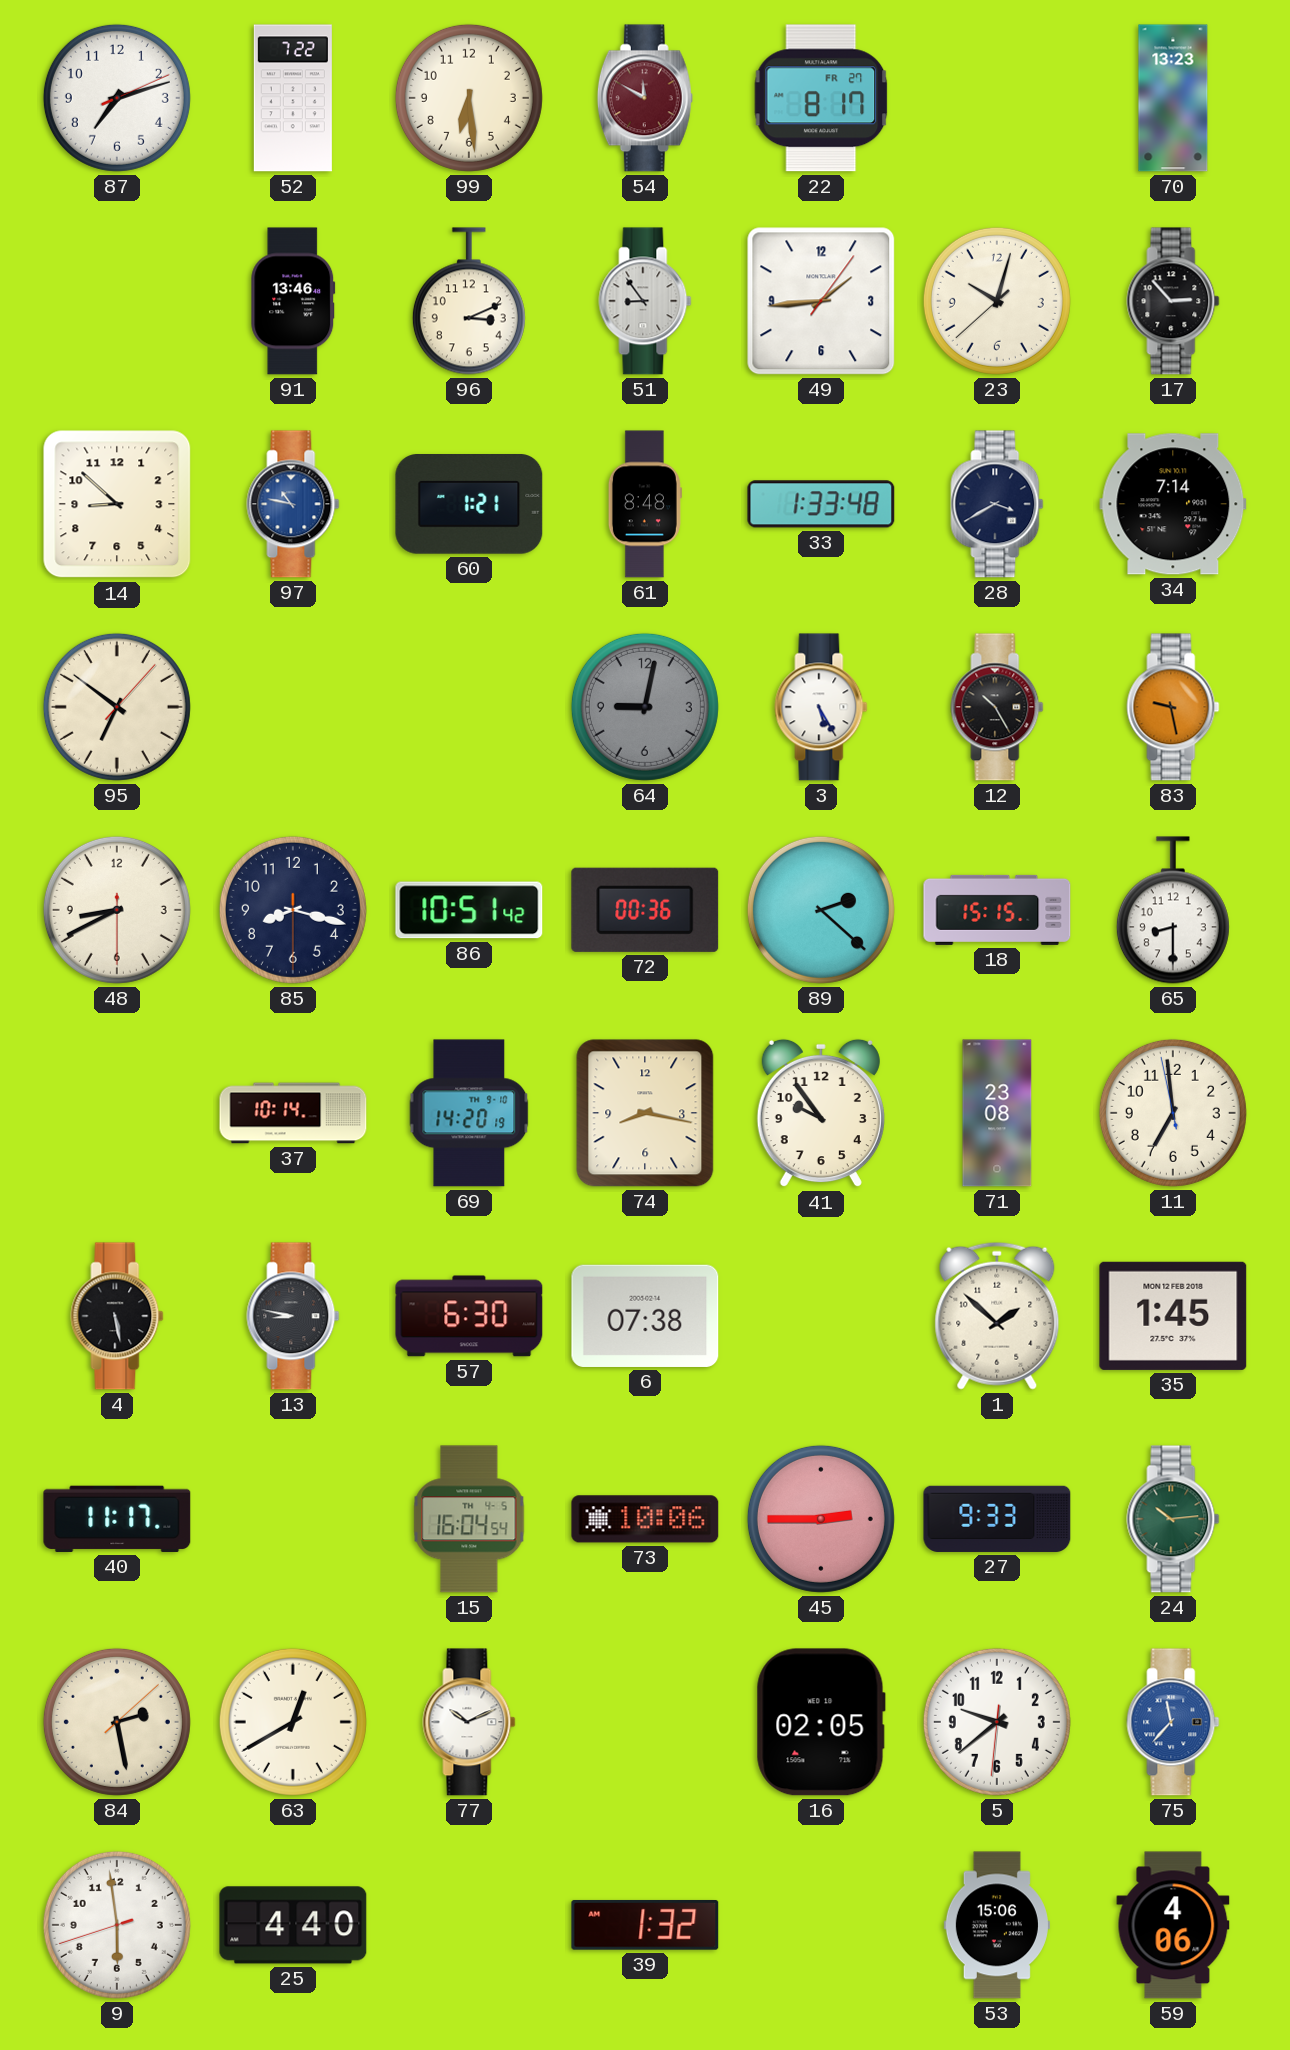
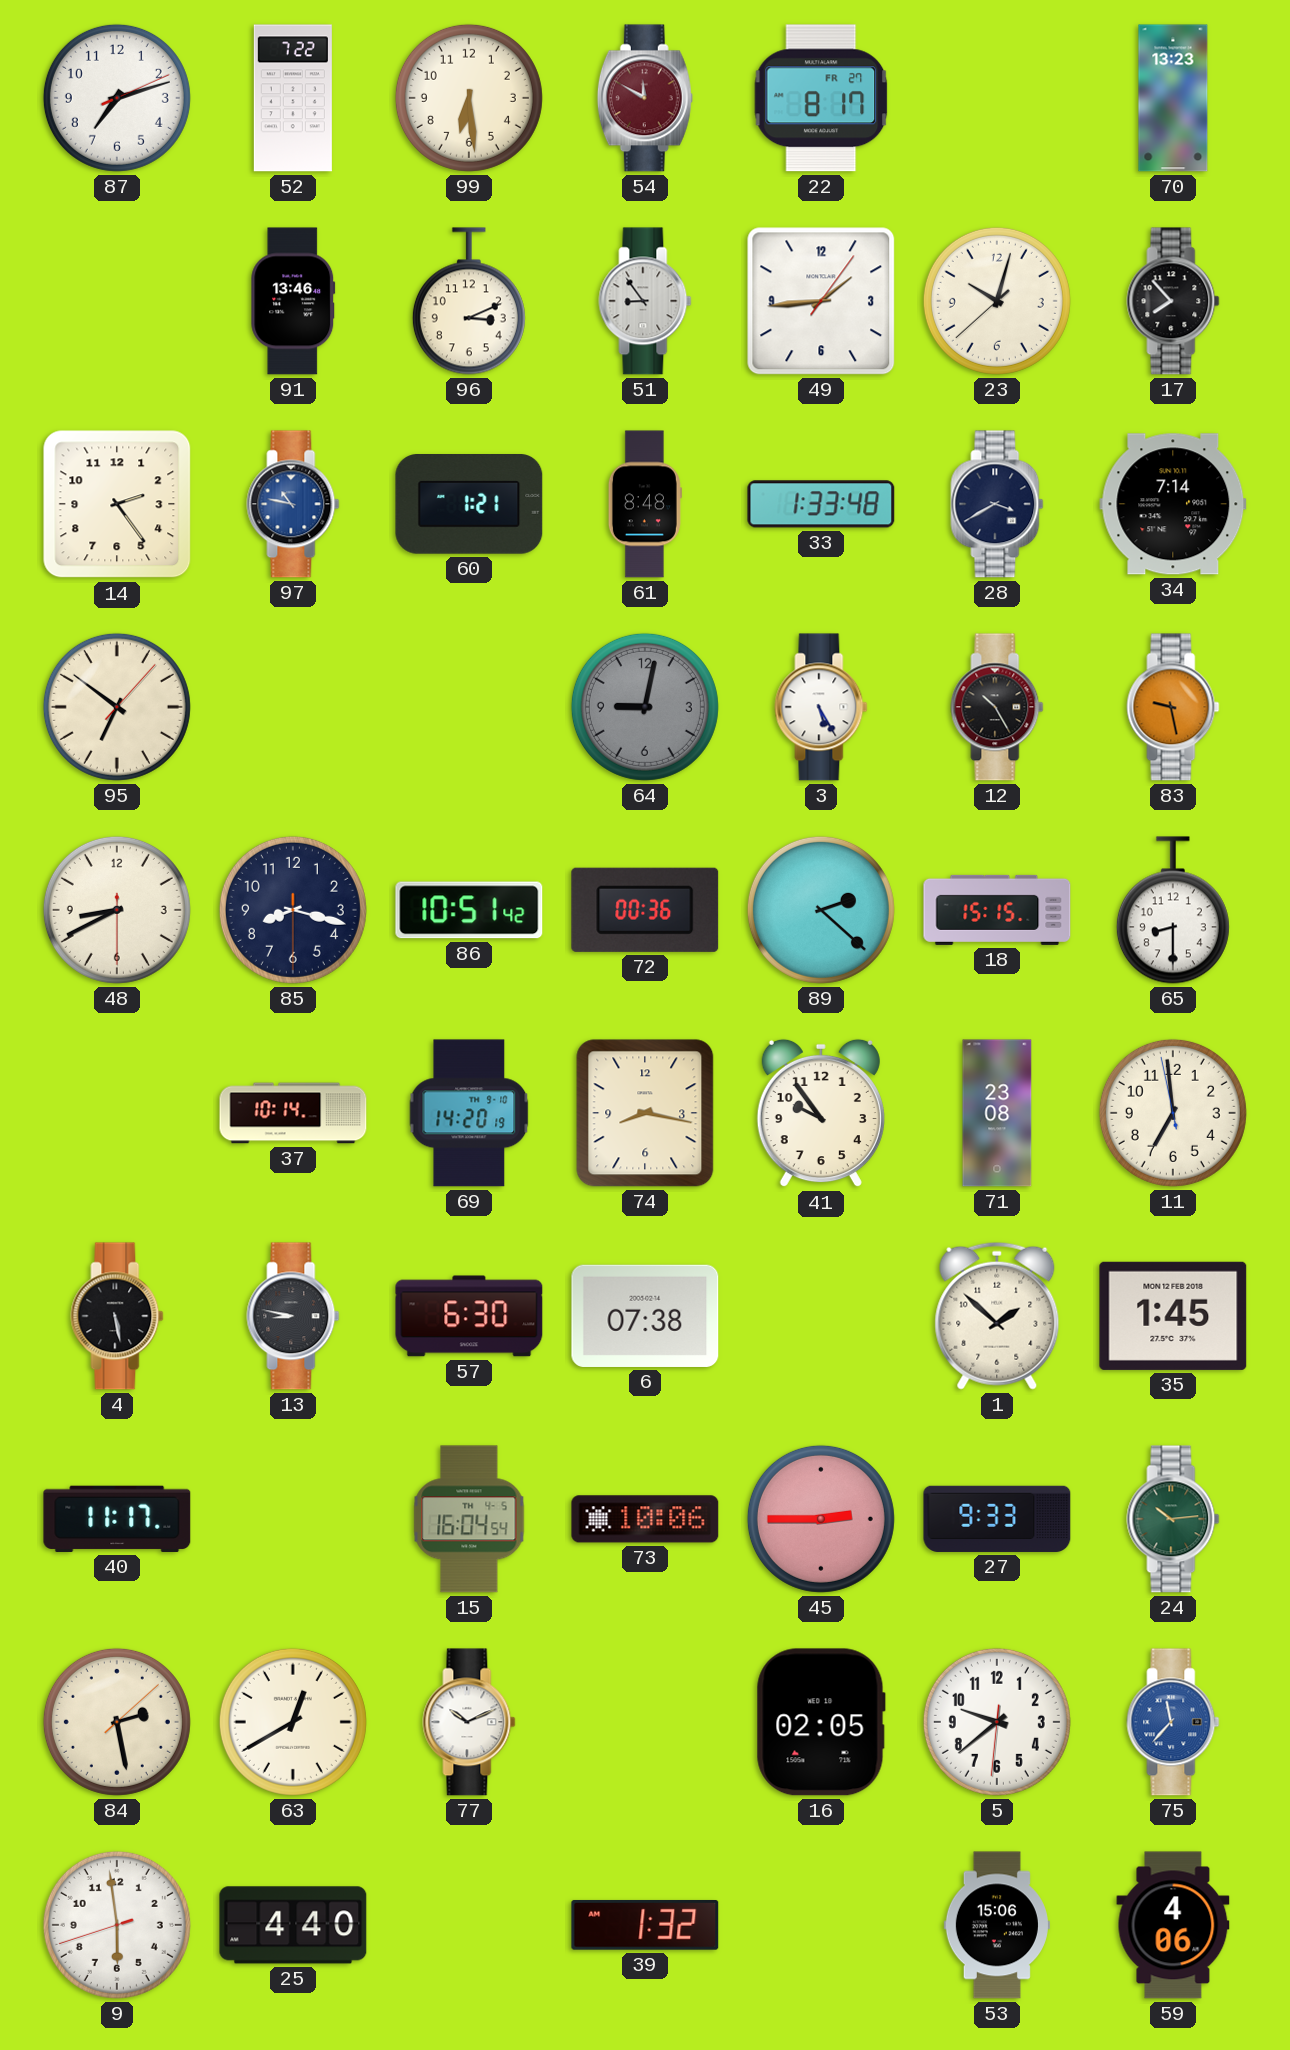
17: 2:53 -> 7:53 (1173, 301)
14: 8:52 -> 2:24 (117, 504)
